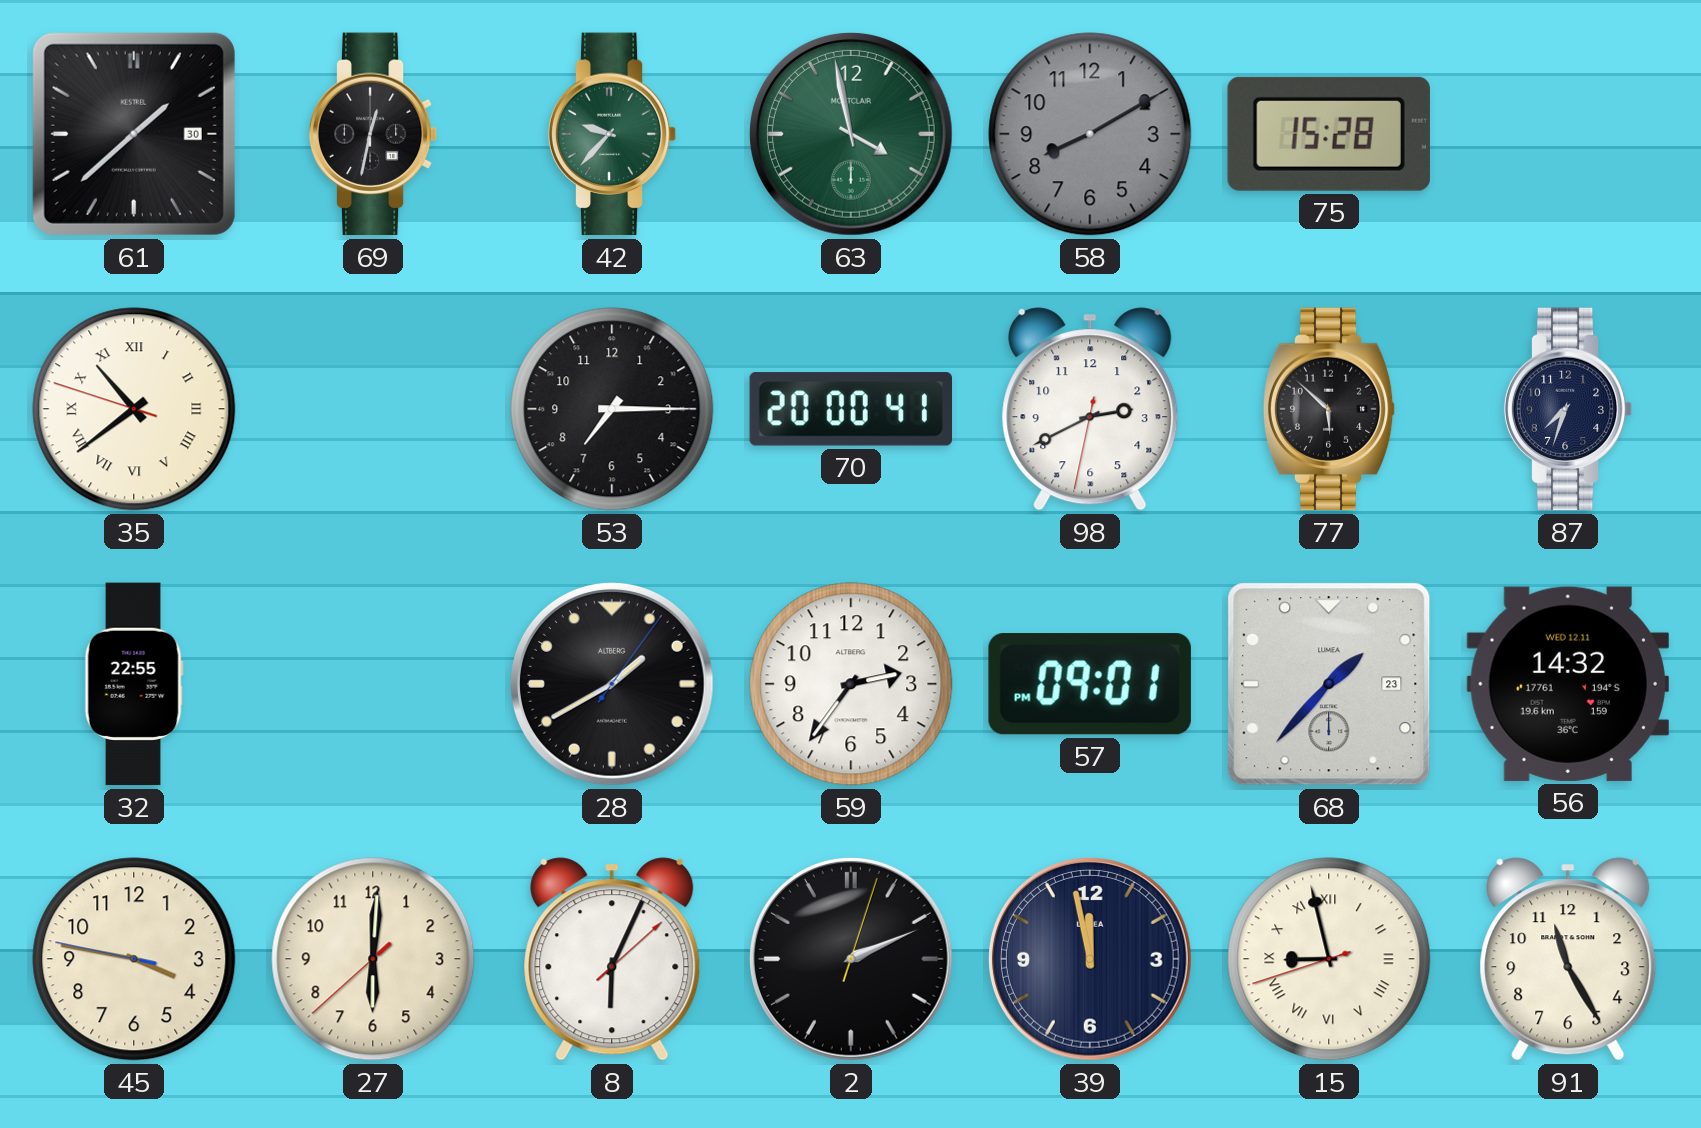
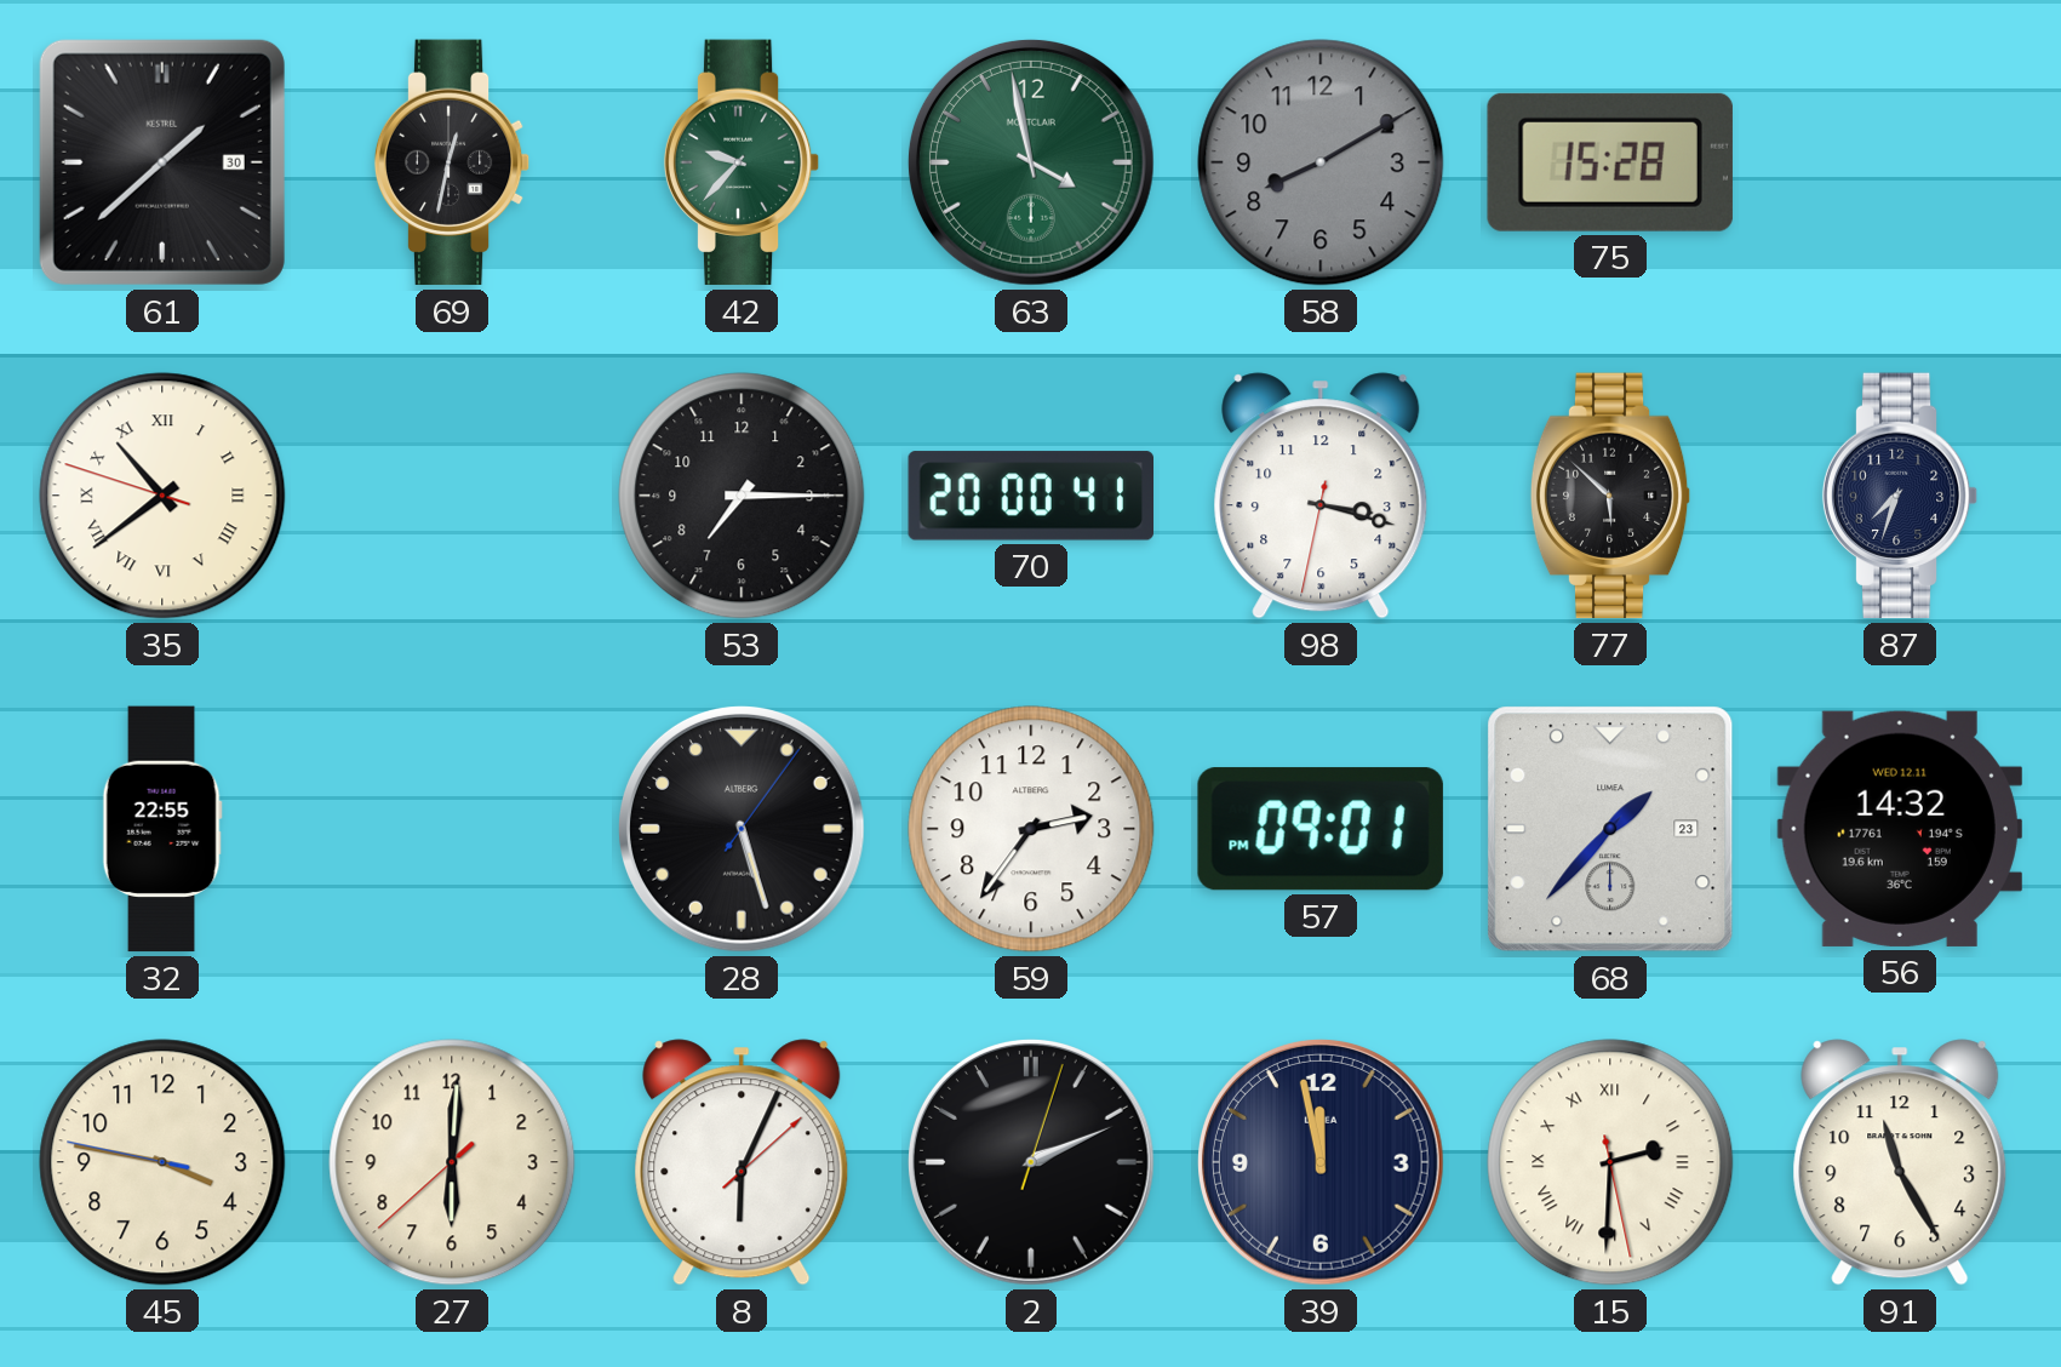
98: 2:40 -> 3:17 (1321, 496)
28: 1:40 -> 5:27 (742, 829)
15: 8:57 -> 2:30 (1610, 1162)
